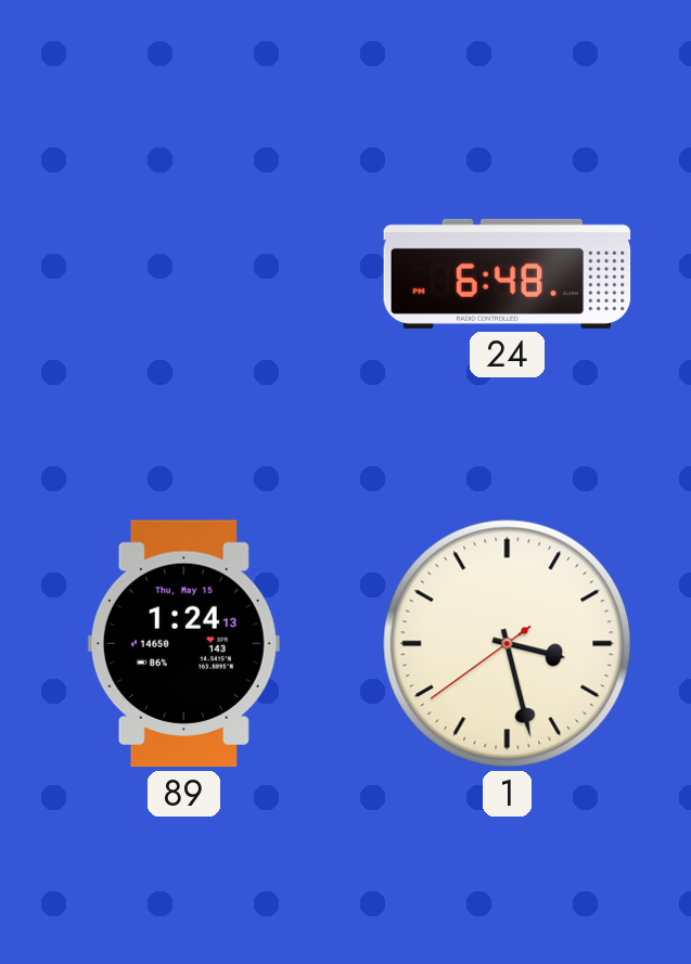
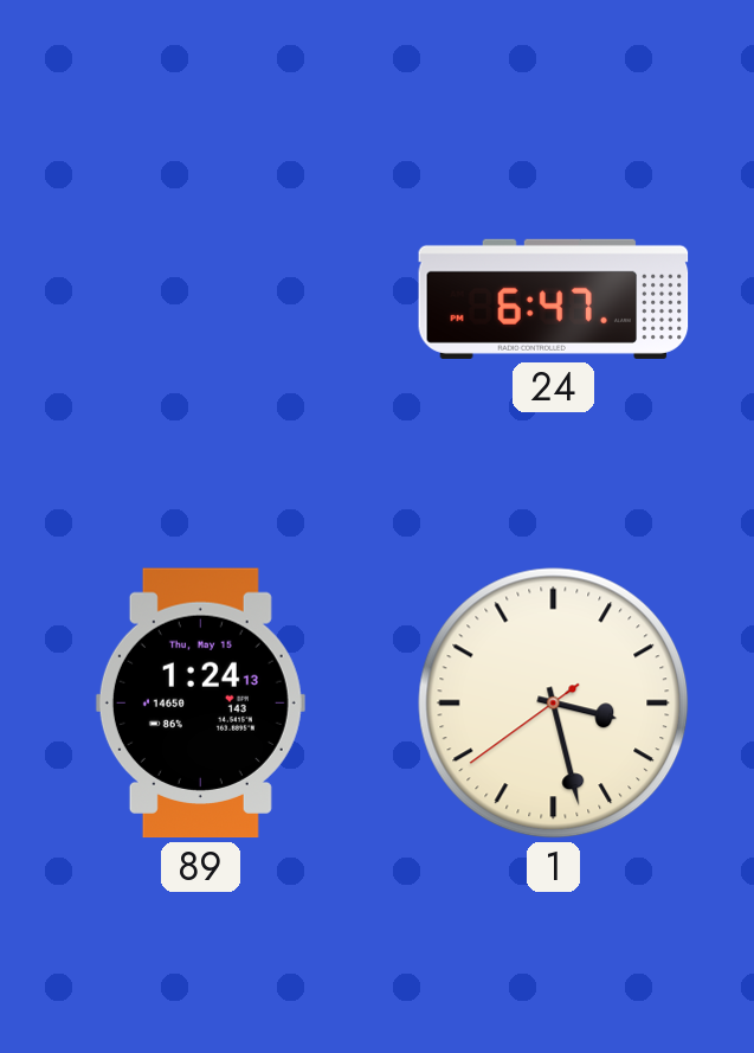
24: 6:48 -> 6:47 (554, 298)
